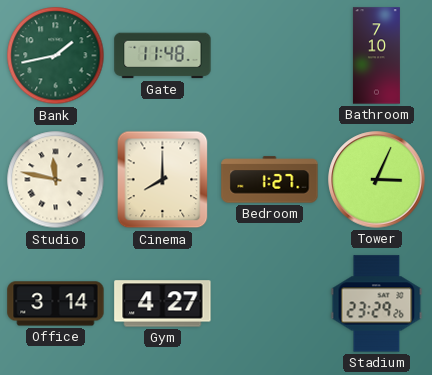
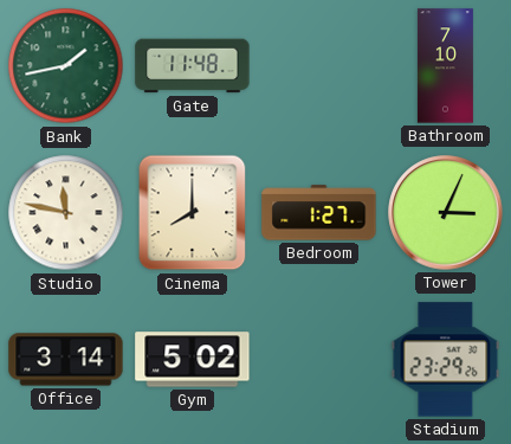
Gym: 4:27 -> 5:02 (193, 360)
